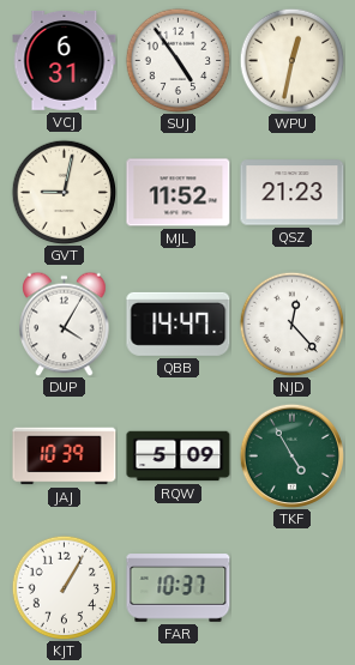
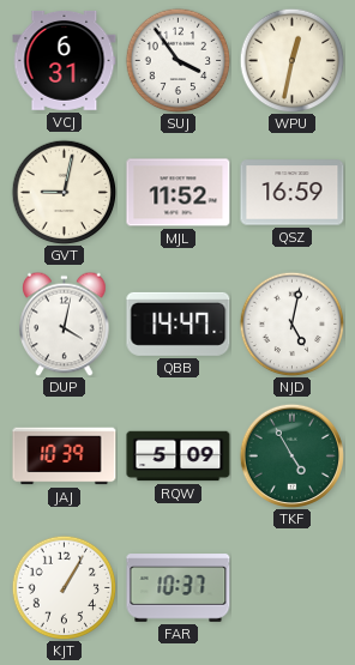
SUJ: 4:54 -> 3:54 (177, 60)
QSZ: 21:23 -> 16:59 (293, 193)
DUP: 4:05 -> 4:02 (65, 324)
NJD: 12:23 -> 5:02 (291, 324)
